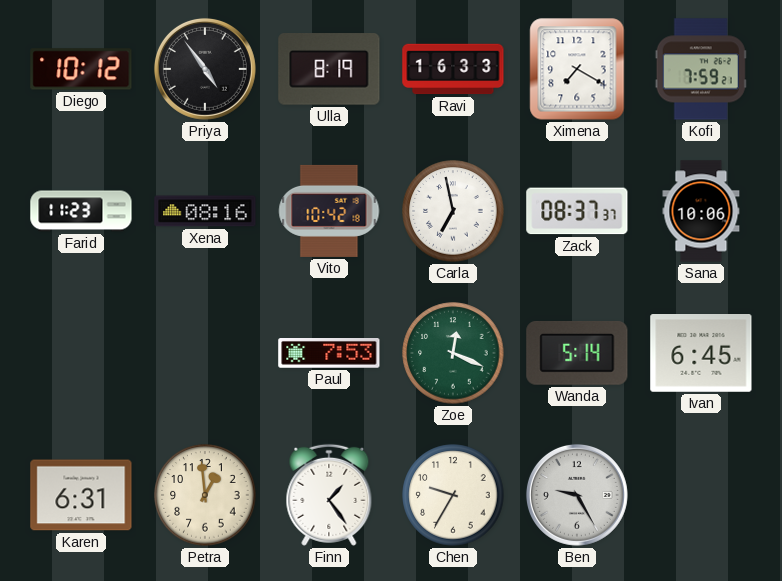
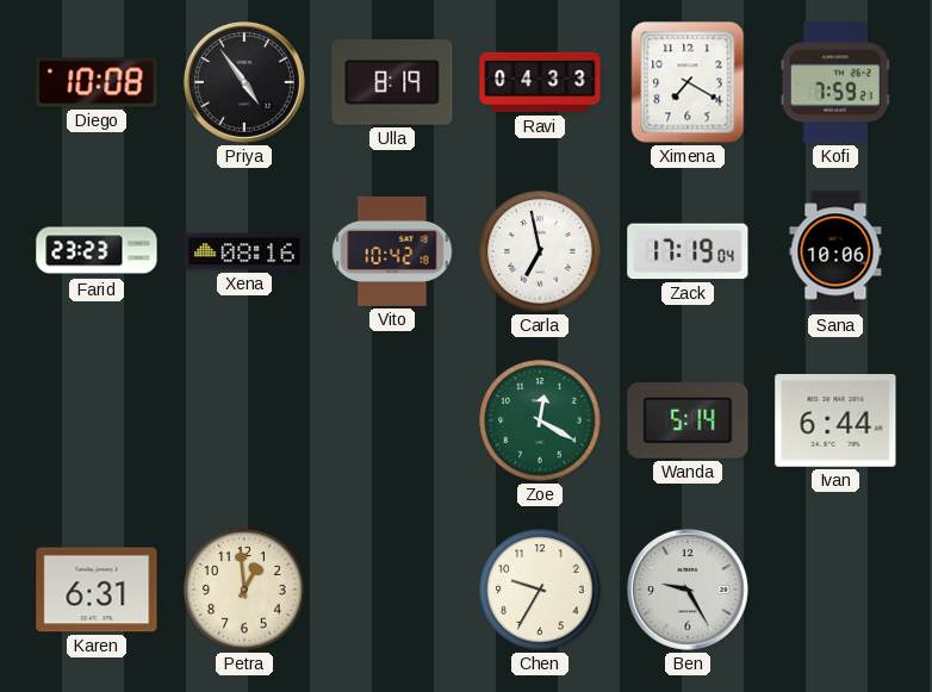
Diego: 10:12 -> 10:08 (97, 82)
Ravi: 16:33 -> 04:33 (540, 82)
Farid: 11:23 -> 23:23 (97, 251)
Zack: 08:37 -> 17:19 (688, 251)
Paul: 7:53 -> none (329, 354)
Zoe: 12:19 -> 12:20 (540, 420)
Ivan: 6:45 -> 6:44 (835, 422)
Finn: 1:24 -> none (329, 495)
